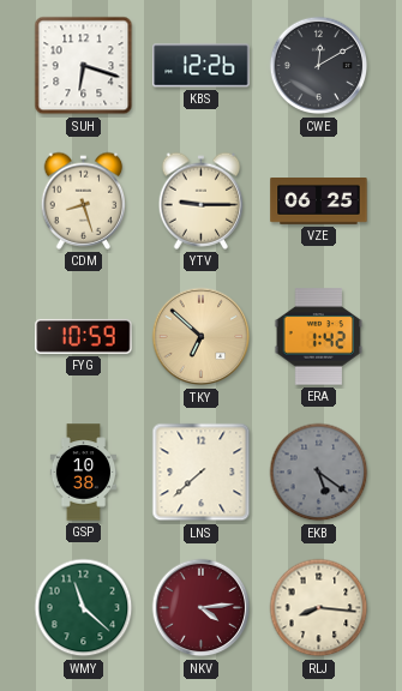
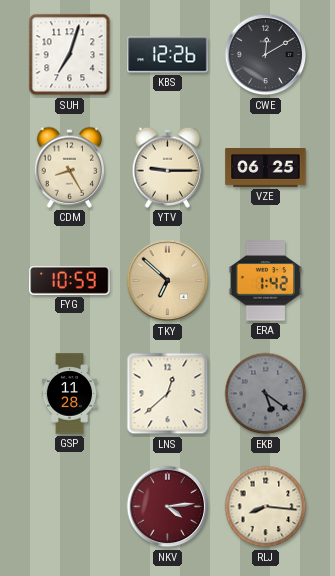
SUH: 6:18 -> 7:03 (70, 55)
CDM: 8:27 -> 8:25 (70, 167)
GSP: 10:38 -> 11:28 (70, 394)
LNS: 7:38 -> 12:38 (168, 394)
WMY: 11:22 -> none (84, 608)
